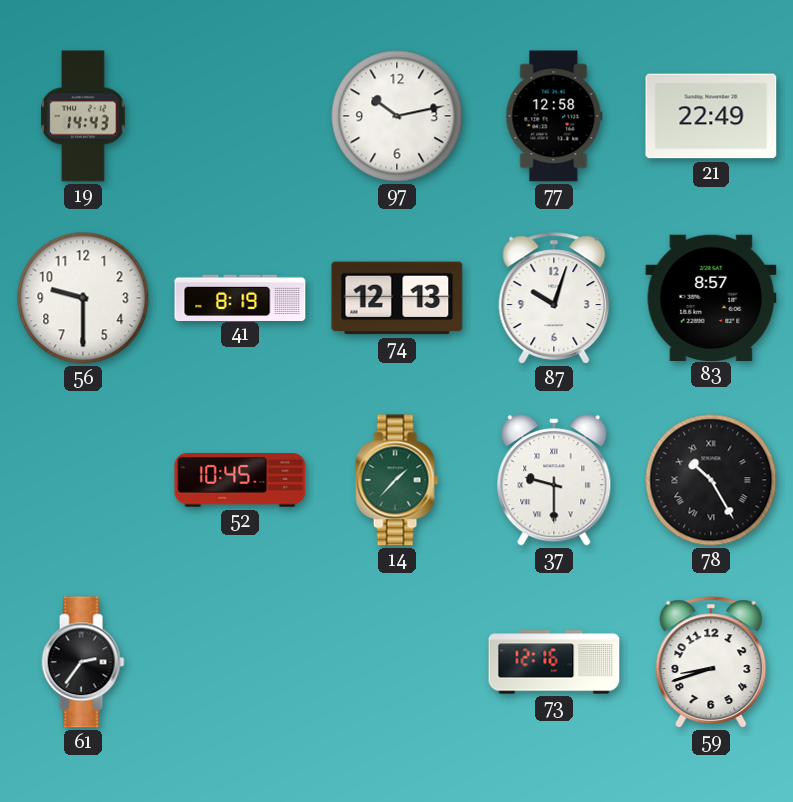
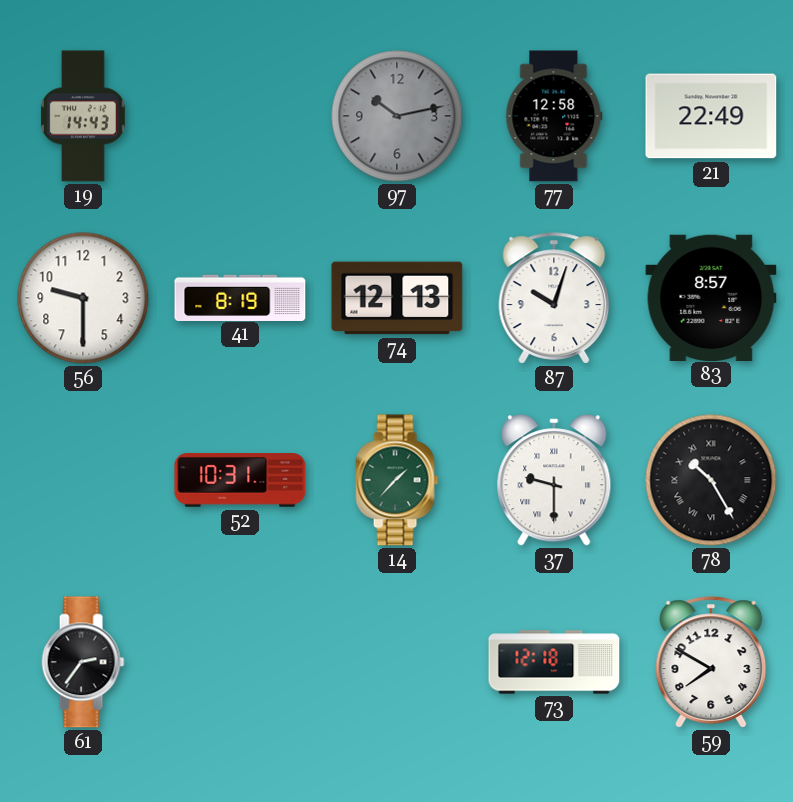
97 dial: white -> grey (397, 116)
52: 10:45 -> 10:31 (240, 480)
73: 12:16 -> 12:18 (554, 662)
59: 8:42 -> 7:50 (711, 662)
